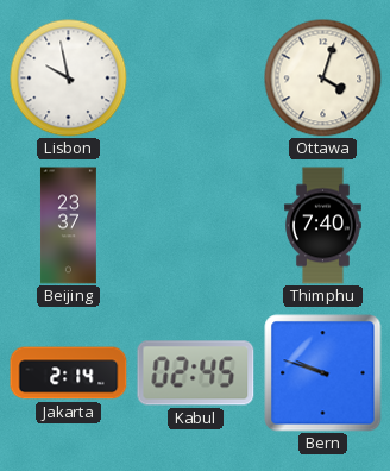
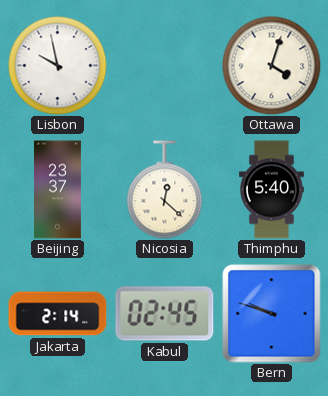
Nicosia: none -> 12:22 (165, 190)
Thimphu: 7:40 -> 5:40 (272, 190)
